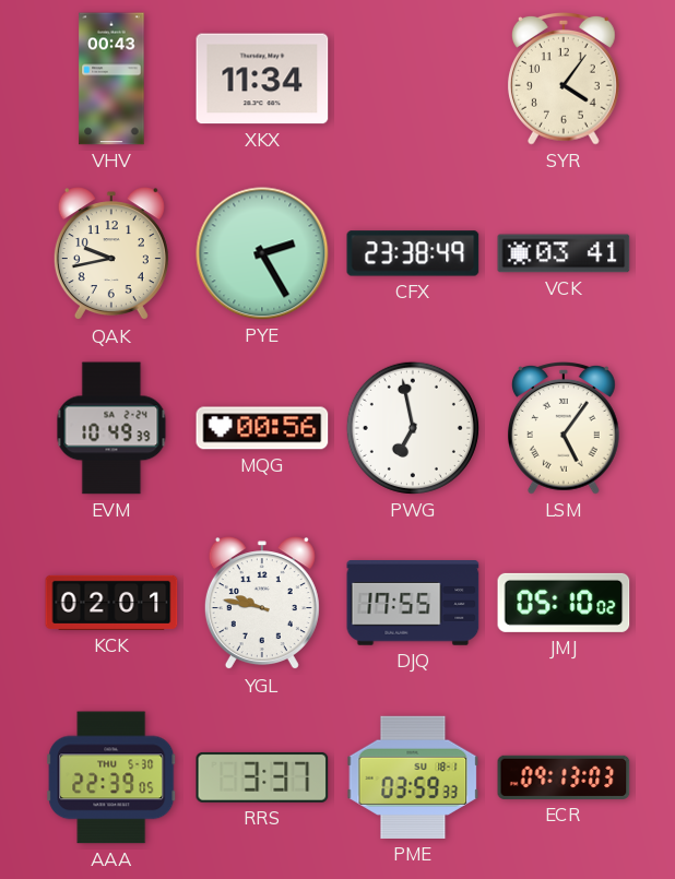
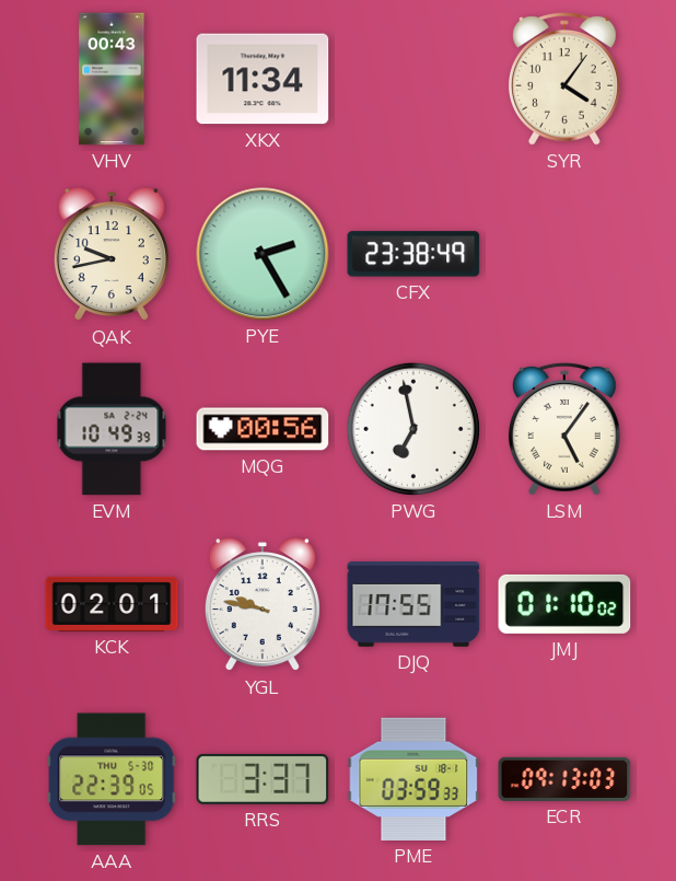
VCK: 03:41 -> none (564, 253)
JMJ: 05:10 -> 01:10 (564, 604)
